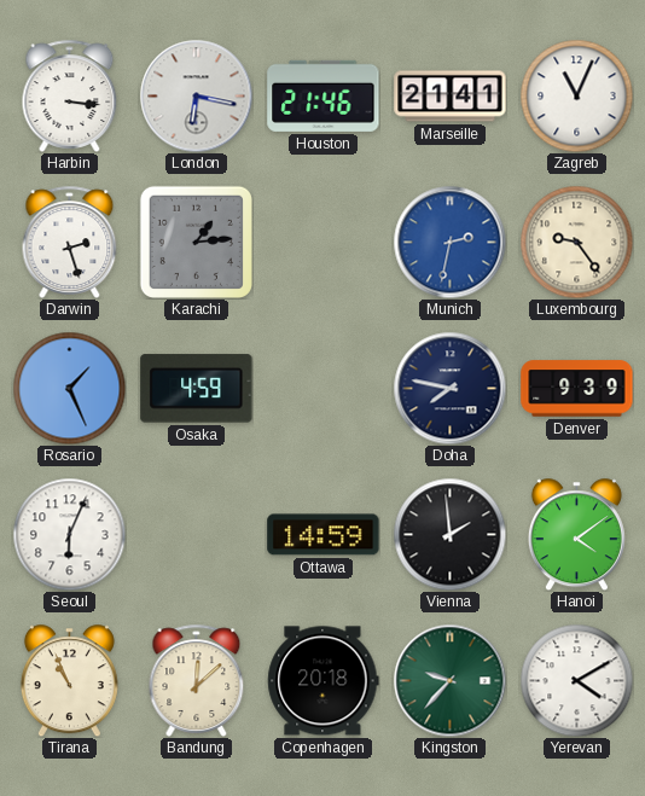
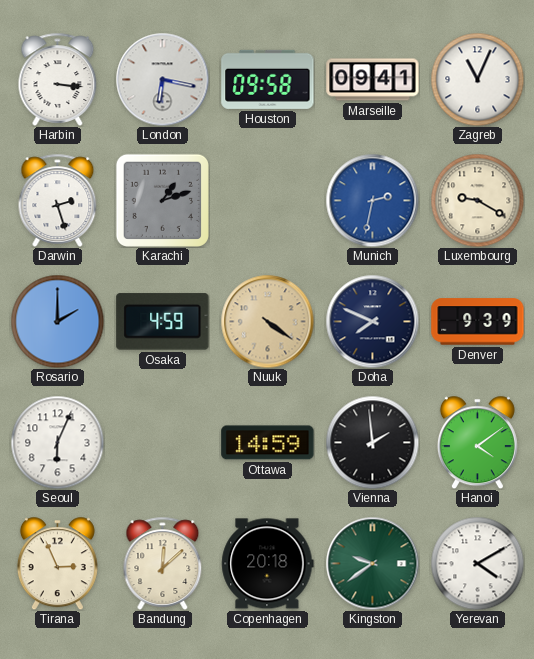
Houston: 21:46 -> 09:58 (268, 79)
Marseille: 21:41 -> 09:41 (373, 80)
Karachi: 1:14 -> 1:12 (162, 200)
Luxembourg: 9:24 -> 9:20 (477, 200)
Rosario: 1:26 -> 2:00 (57, 321)
Nuuk: none -> 4:21 (267, 321)
Doha: 7:47 -> 7:49 (372, 321)
Tirana: 10:56 -> 2:56 (57, 563)
Kingston: 9:37 -> 9:39 (372, 563)
